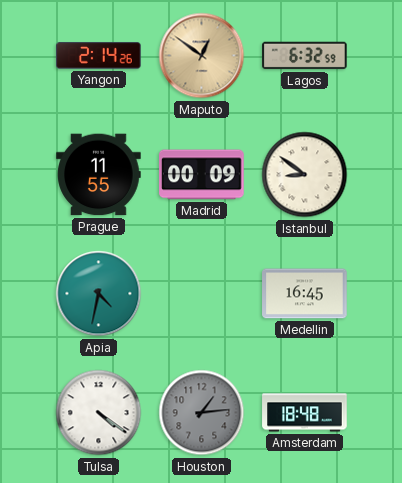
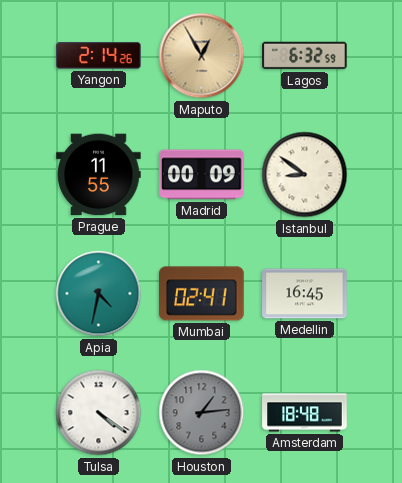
Maputo: 12:51 -> 12:55 (202, 56)
Mumbai: none -> 02:41 (202, 294)
